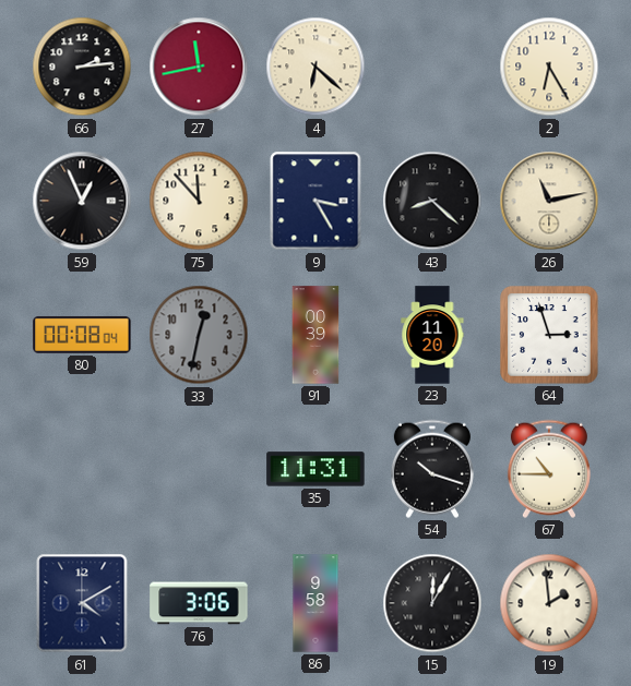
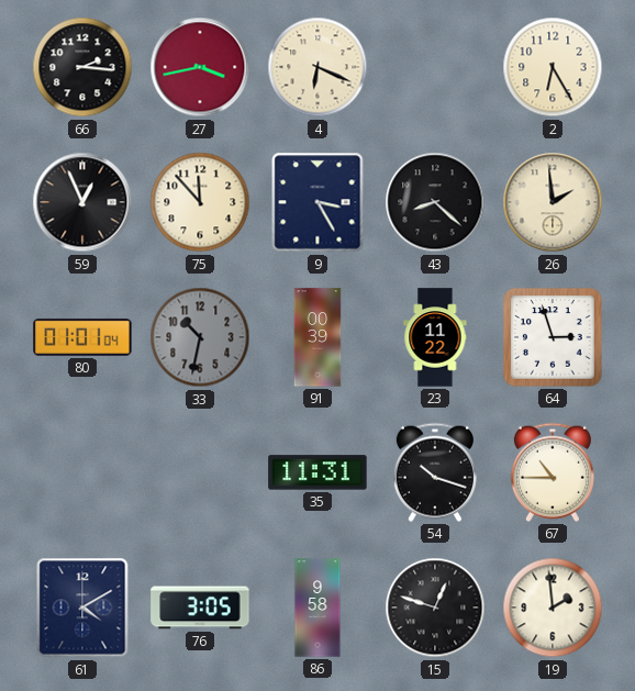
66: 2:14 -> 2:16 (82, 67)
27: 11:43 -> 3:43 (200, 67)
4: 6:22 -> 6:19 (317, 67)
26: 11:13 -> 1:59 (553, 202)
80: 00:08 -> 01:01 (82, 337)
33: 12:32 -> 10:32 (200, 337)
23: 11:20 -> 11:22 (435, 337)
76: 3:06 -> 3:05 (200, 608)
15: 12:05 -> 12:48 (435, 608)
